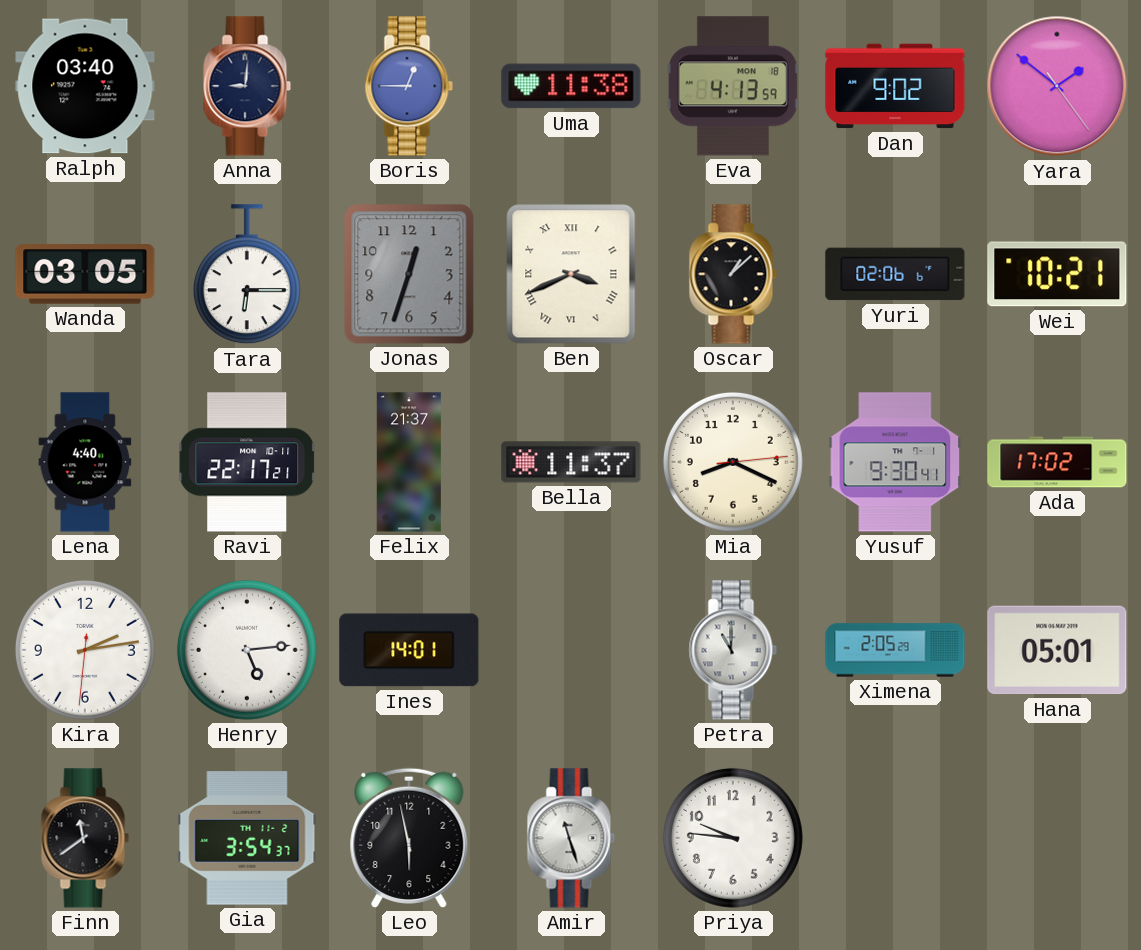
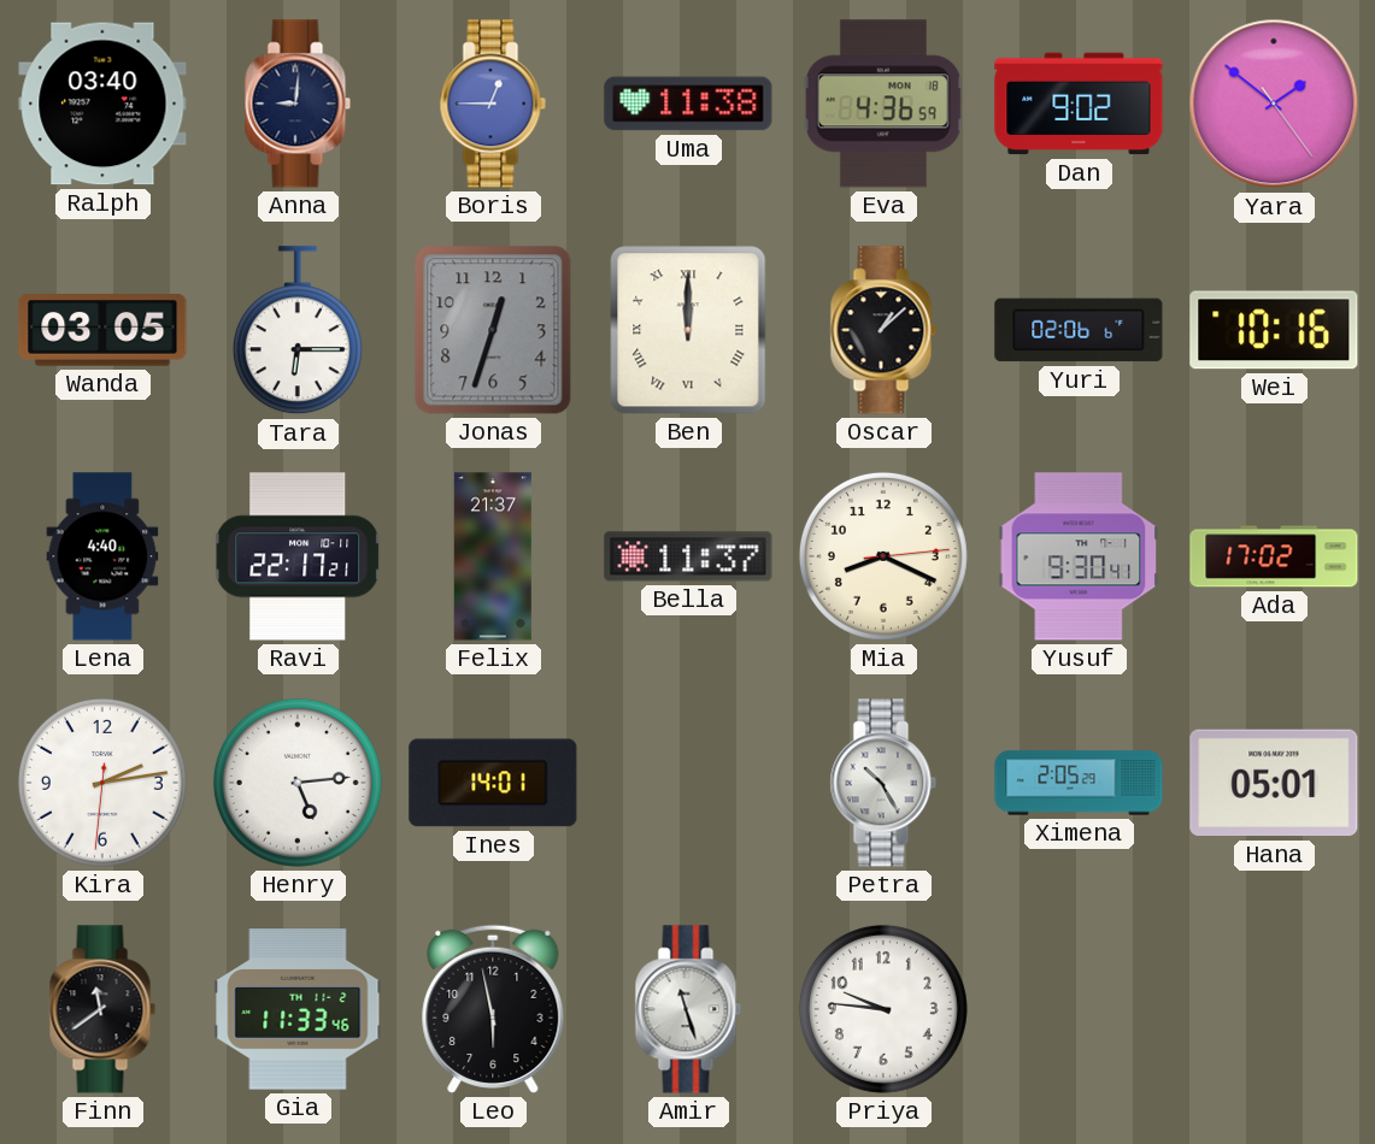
Eva: 4:13 -> 4:36 (883, 104)
Ben: 3:41 -> 12:00 (688, 330)
Wei: 10:21 -> 10:16 (1274, 330)
Petra: 11:00 -> 10:25 (883, 783)
Gia: 3:54 -> 11:33 (298, 1009)
